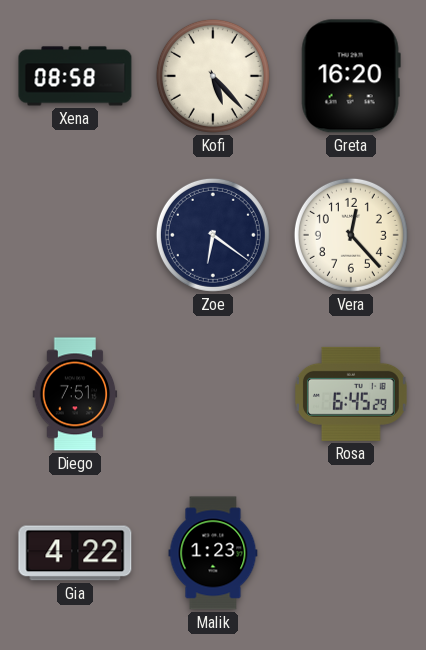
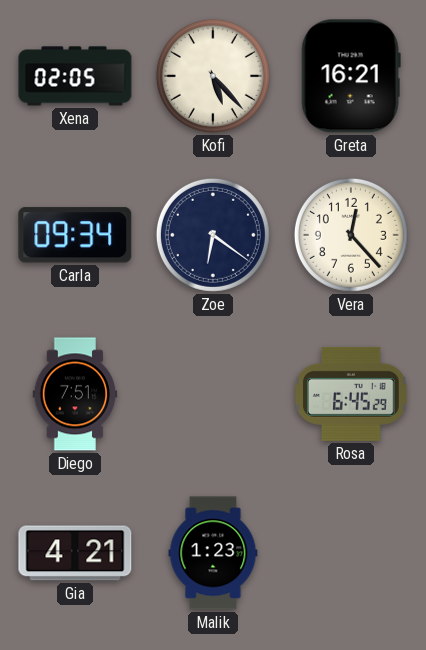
Xena: 08:58 -> 02:05 (75, 76)
Greta: 16:20 -> 16:21 (351, 76)
Carla: none -> 09:34 (75, 235)
Gia: 4:22 -> 4:21 (75, 553)
